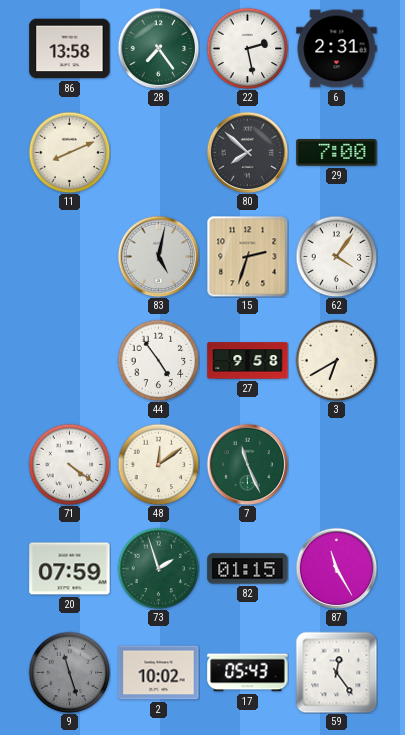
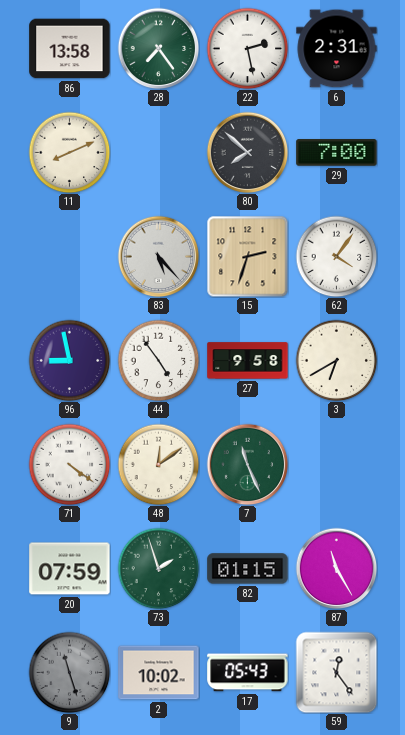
83: 5:02 -> 5:23 (158, 256)
96: none -> 8:58 (69, 360)
